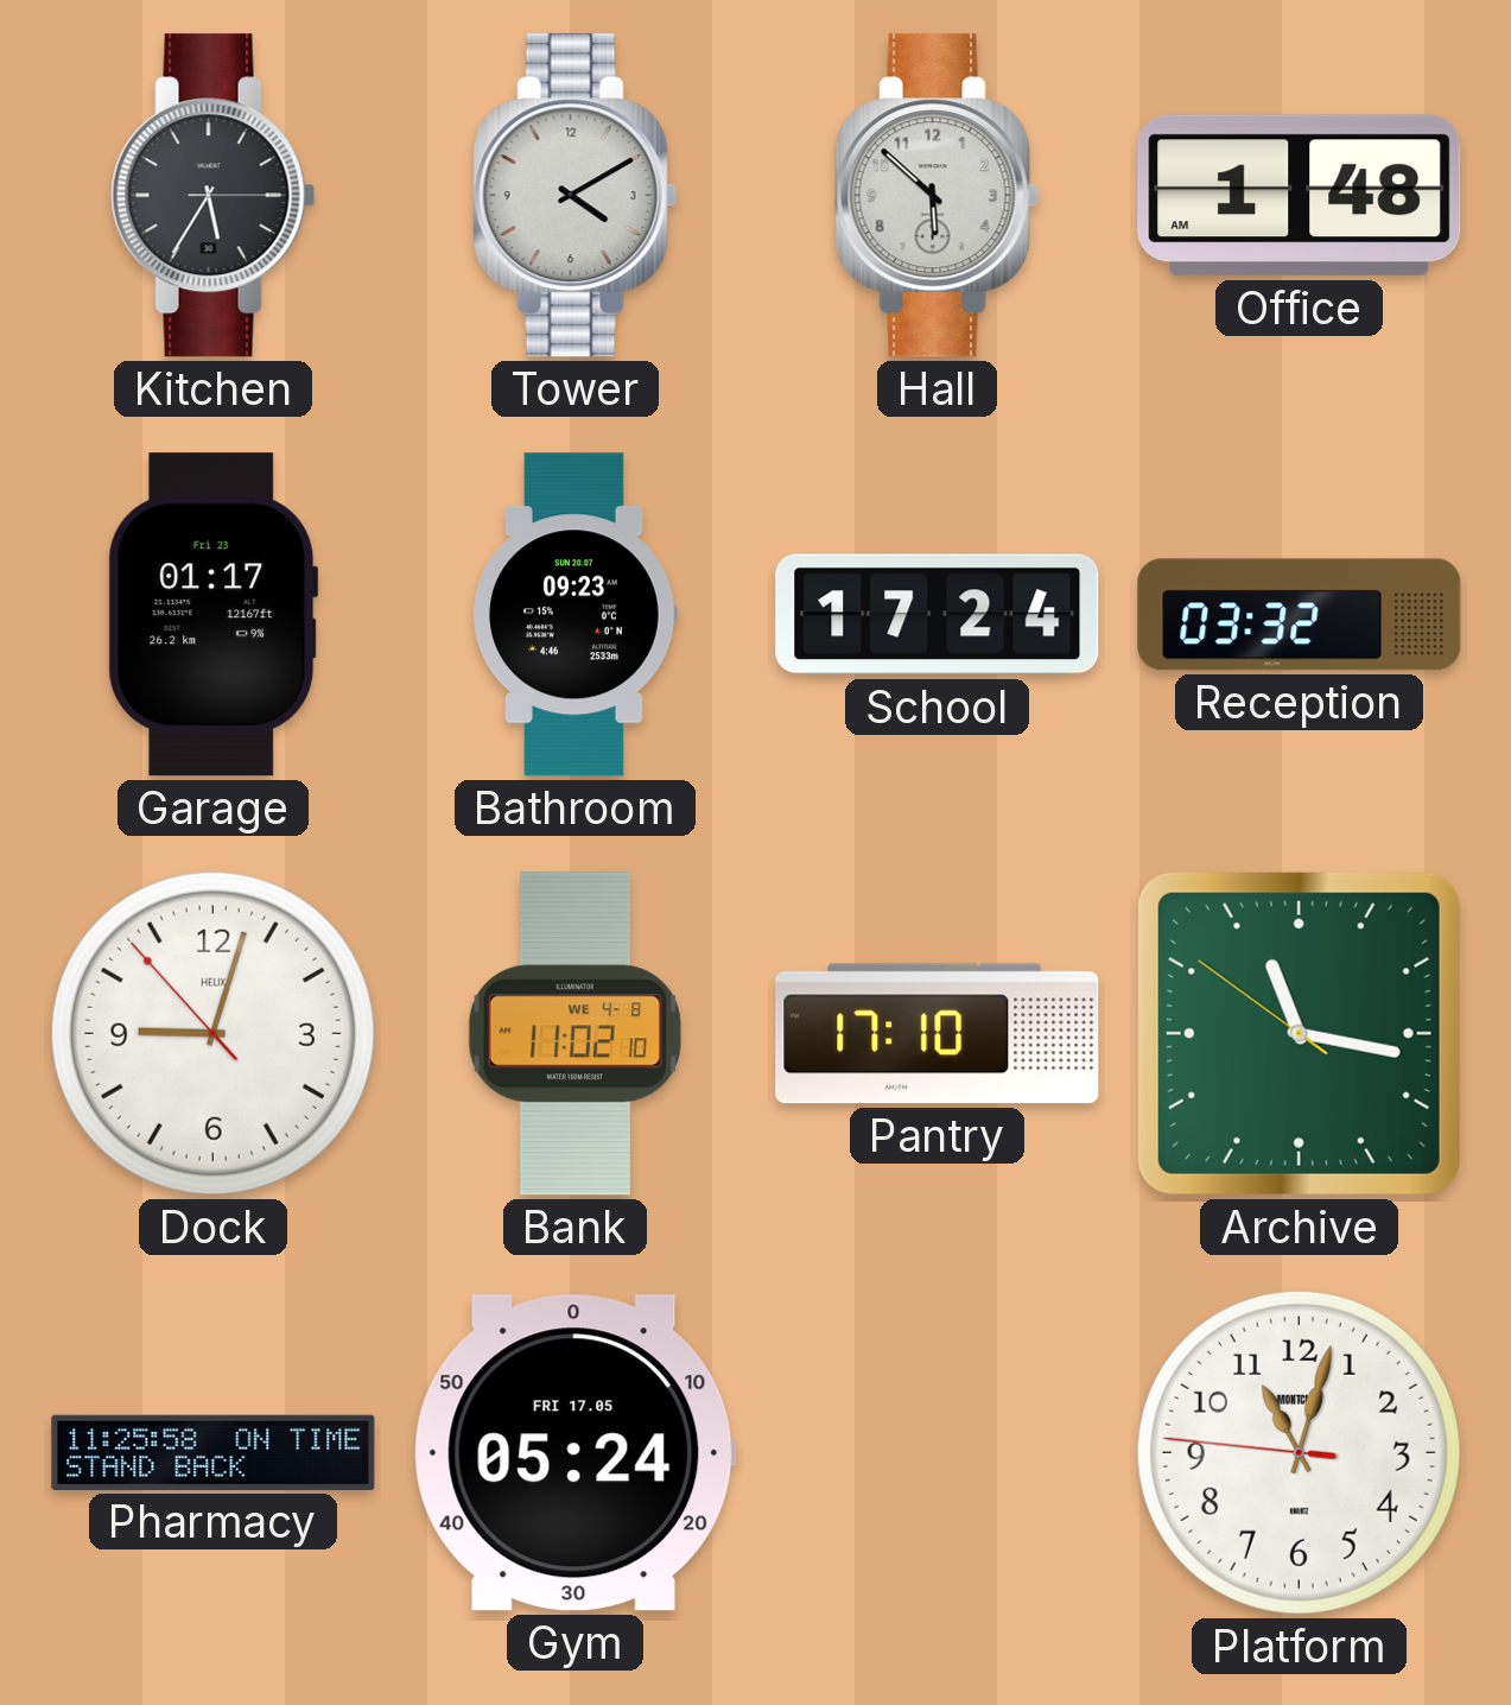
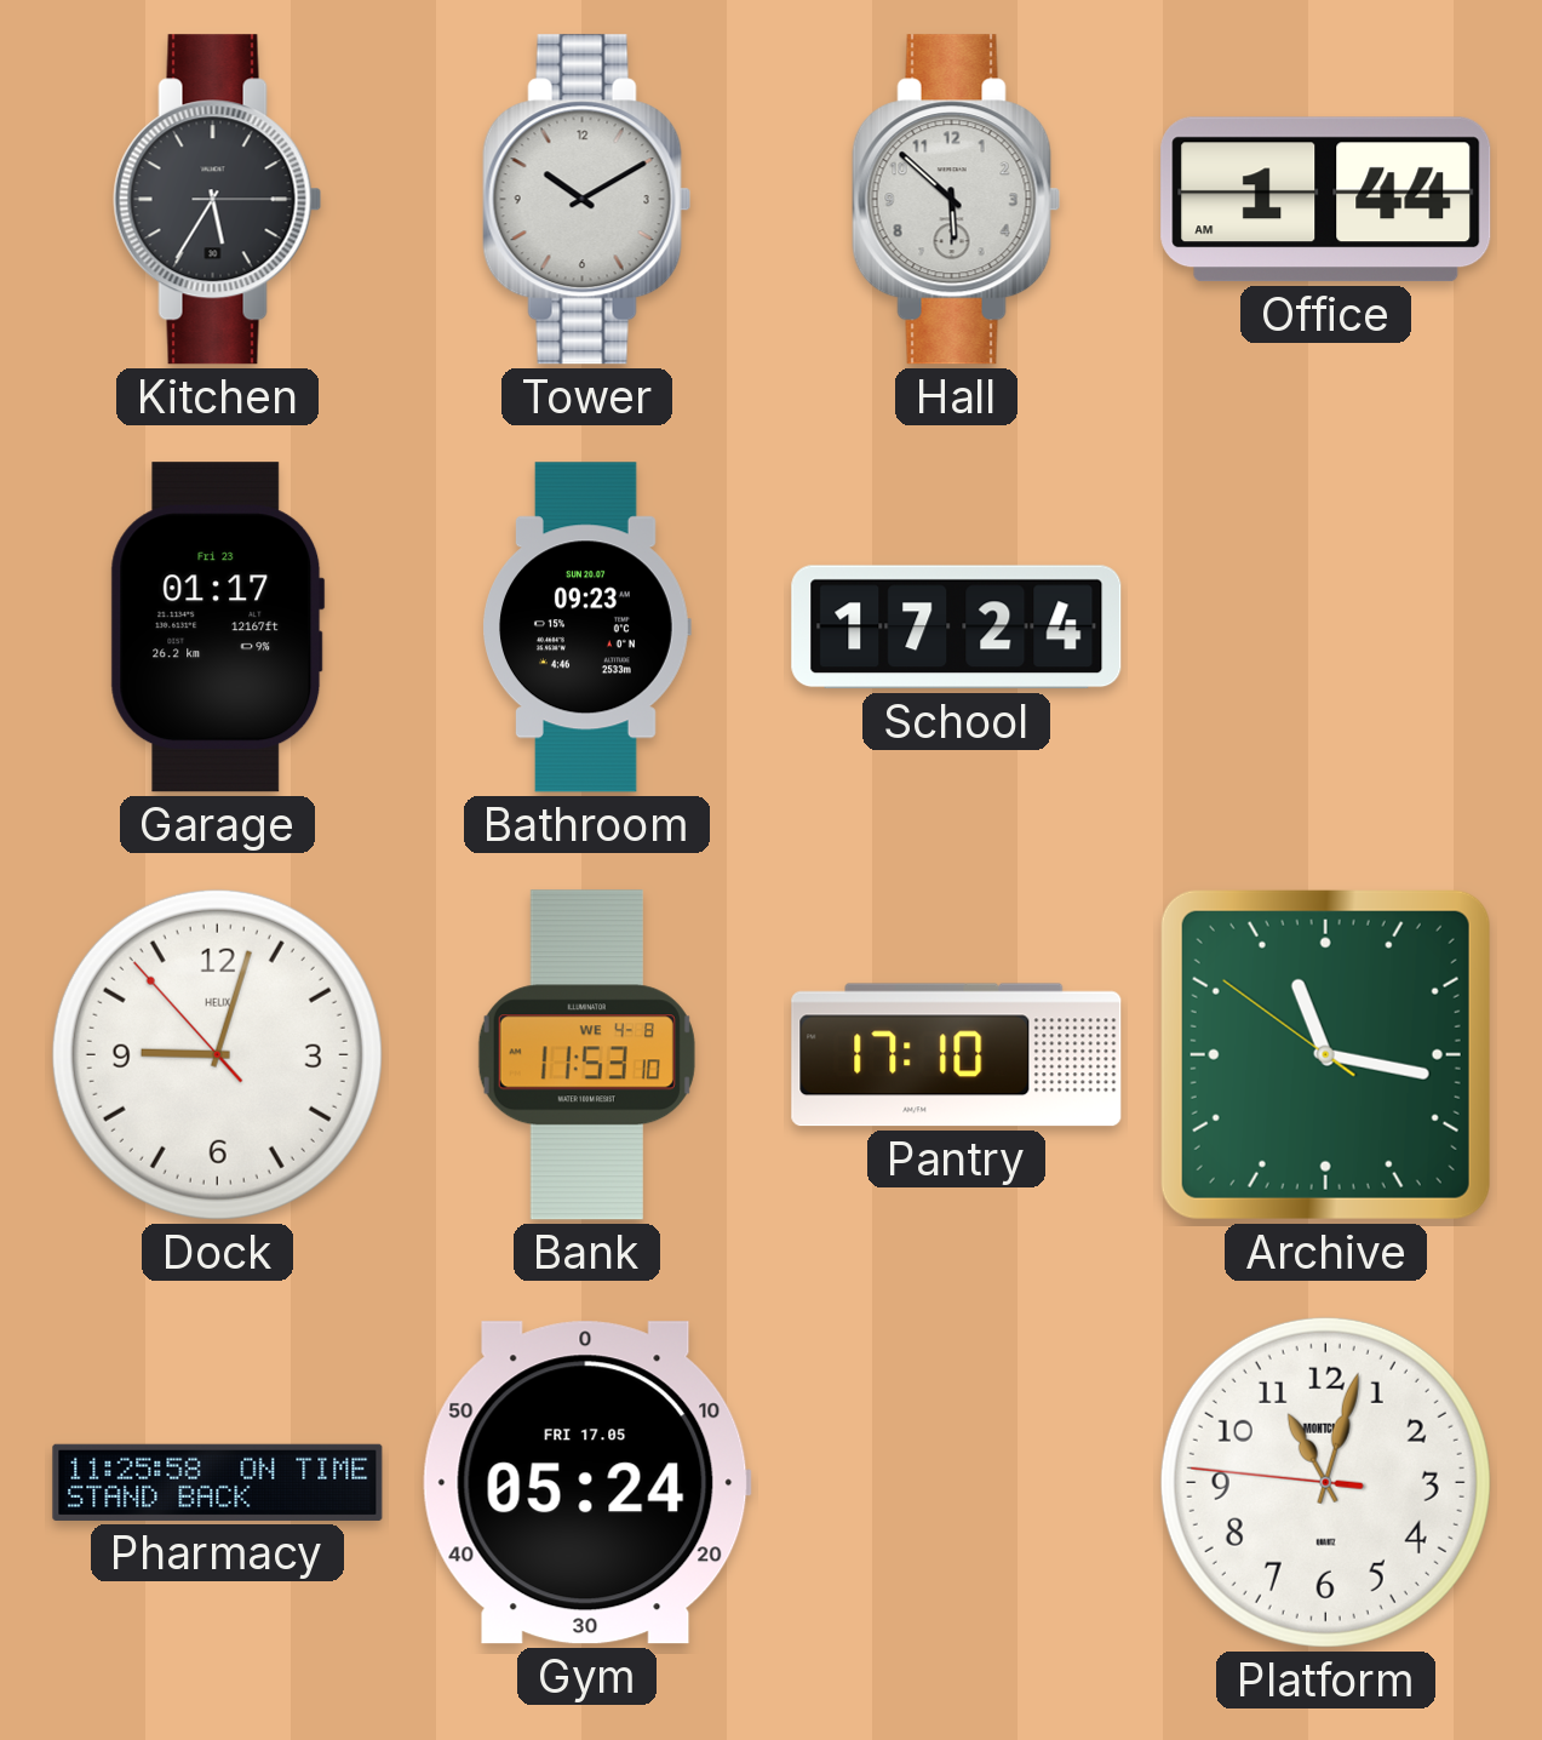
Tower: 4:10 -> 10:10 (587, 200)
Office: 1:48 -> 1:44 (1326, 200)
Reception: 03:32 -> none (1300, 615)
Bank: 11:02 -> 11:53 (586, 1055)
